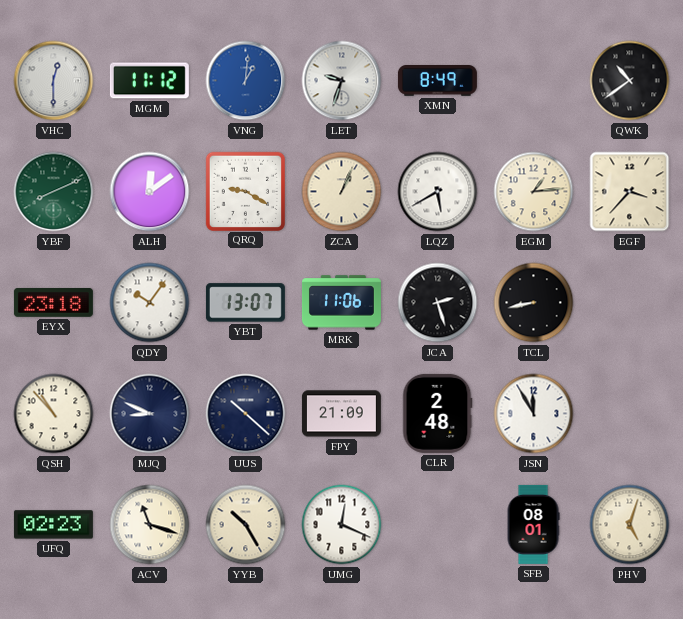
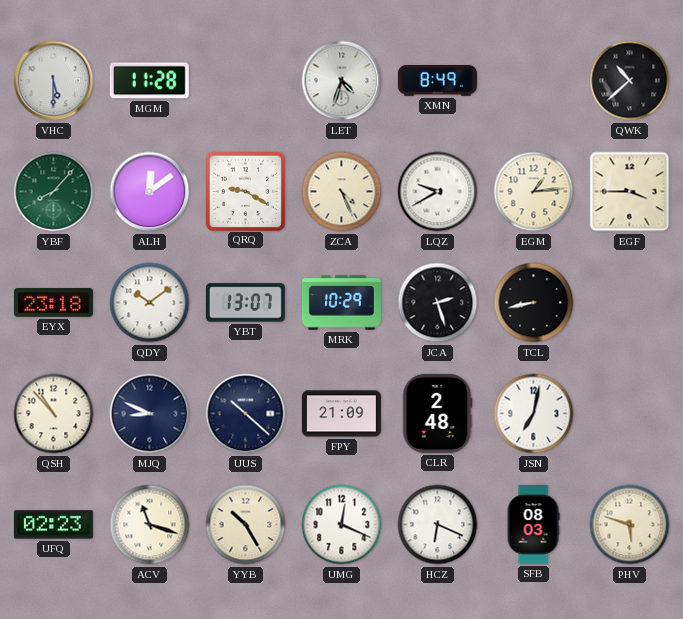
VHC: 12:30 -> 5:30 (54, 81)
MGM: 11:12 -> 11:28 (149, 81)
VNG: 1:01 -> none (246, 81)
LET: 9:33 -> 4:33 (342, 81)
QWK: 10:39 -> 10:38 (630, 81)
YBF: 8:11 -> 8:07 (54, 192)
ZCA: 1:04 -> 4:26 (342, 192)
LQZ: 5:40 -> 9:40 (438, 192)
EGF: 3:37 -> 3:45 (630, 192)
QDY: 10:06 -> 10:09 (150, 303)
MRK: 11:06 -> 10:29 (341, 303)
JSN: 11:55 -> 7:02 (534, 414)
HCZ: none -> 6:19 (438, 525)
SFB: 08:01 -> 08:03 (533, 524)
PHV: 5:03 -> 5:48 (630, 525)
